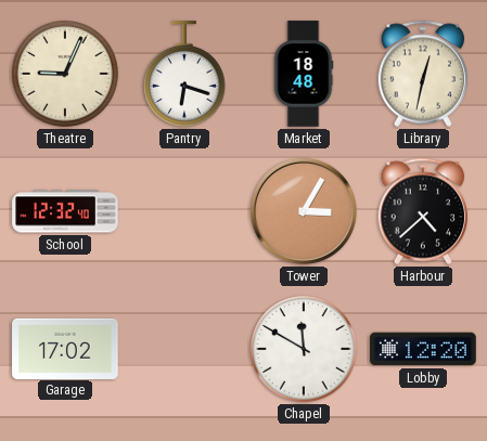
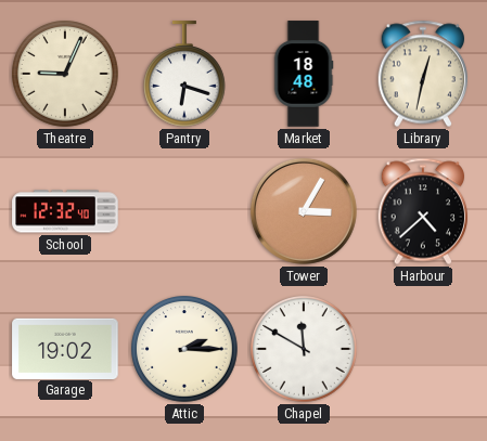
Garage: 17:02 -> 19:02 (65, 348)
Attic: none -> 2:15 (184, 349)
Lobby: 12:20 -> none (423, 349)
